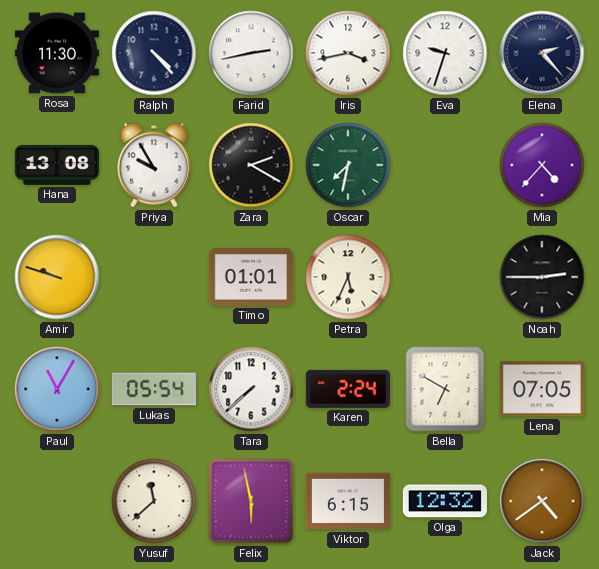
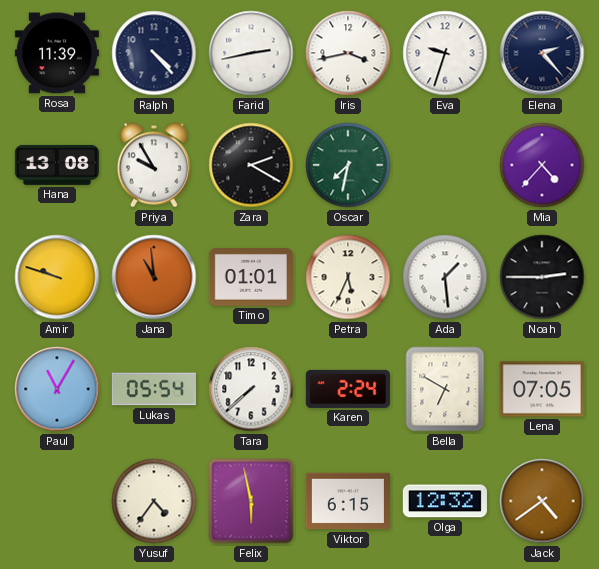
Rosa: 11:30 -> 11:39 (57, 53)
Jana: none -> 10:59 (154, 277)
Ada: none -> 1:29 (445, 277)
Yusuf: 11:38 -> 4:36 (154, 501)
